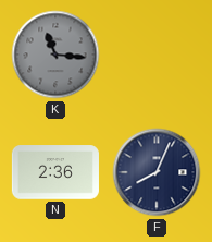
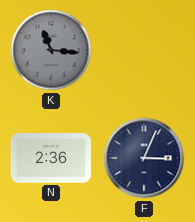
F: 8:04 -> 3:04 (144, 158)
